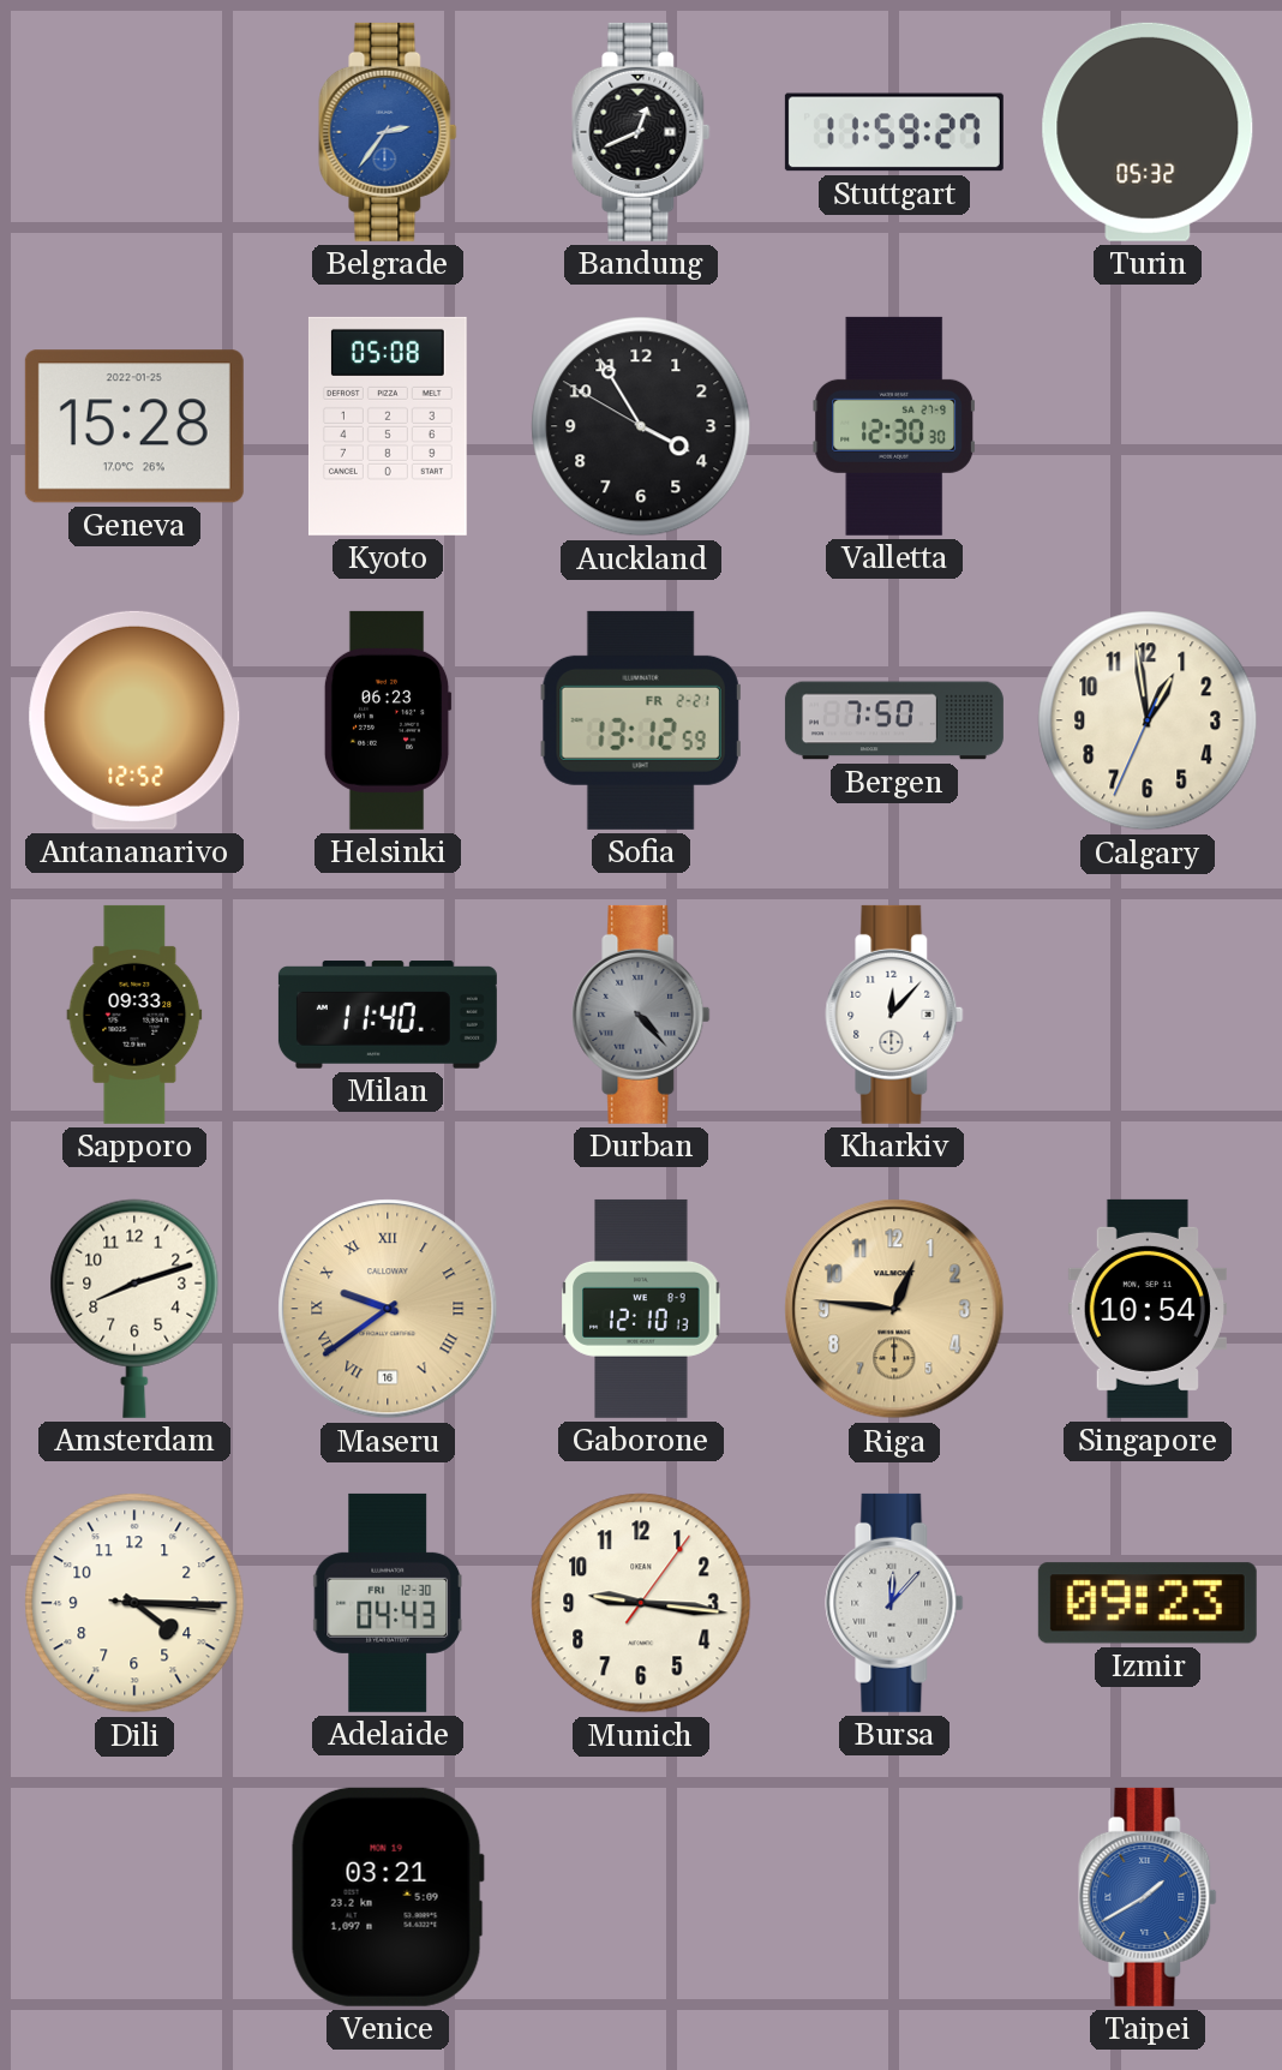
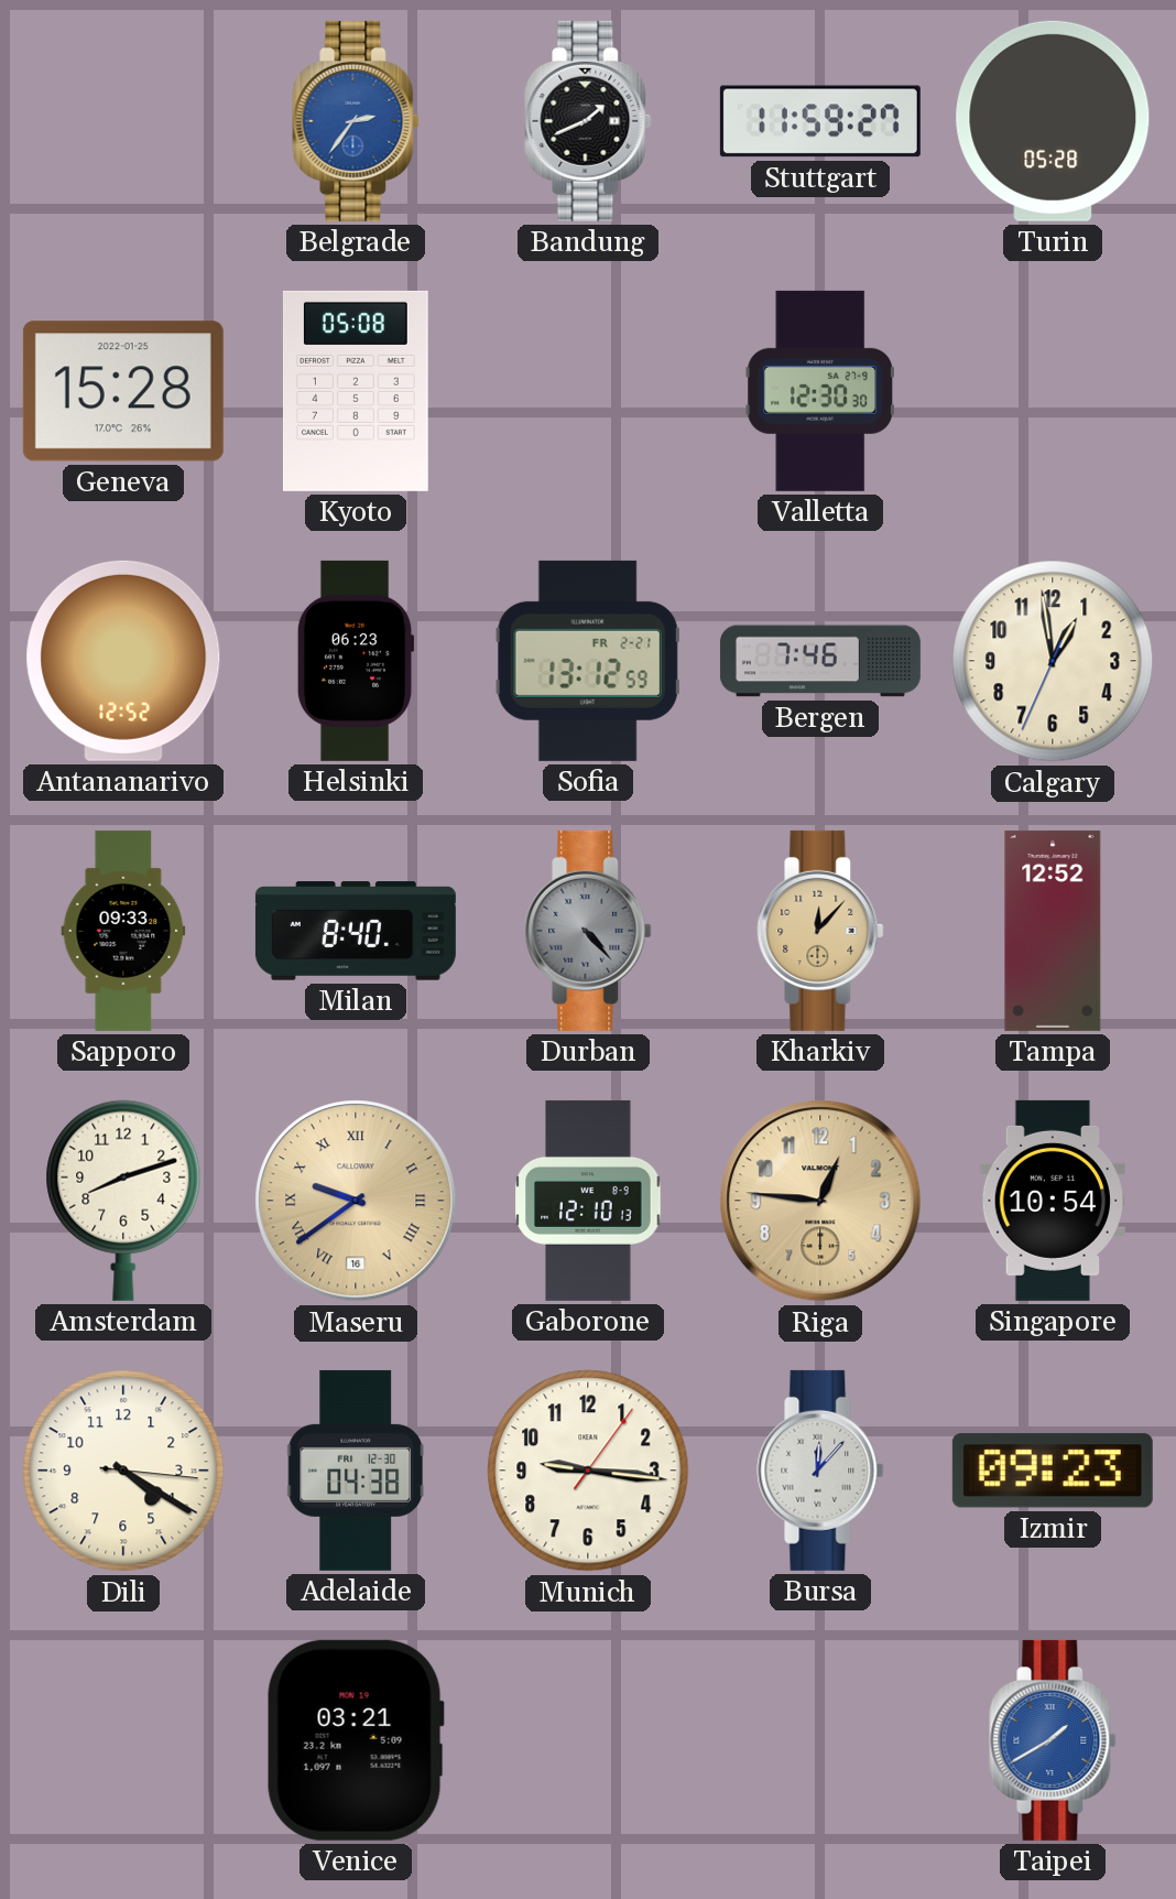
Bandung: 12:41 -> 1:41 (588, 121)
Turin: 05:32 -> 05:28 (1053, 121)
Auckland: 3:54 -> none (641, 426)
Bergen: 7:50 -> 7:46 (820, 661)
Milan: 11:40 -> 8:40 (356, 931)
Kharkiv dial: white -> champagne (820, 931)
Tampa: none -> 12:52 (1053, 931)
Dili: 4:15 -> 4:20 (123, 1471)
Adelaide: 04:43 -> 04:38 (355, 1471)
